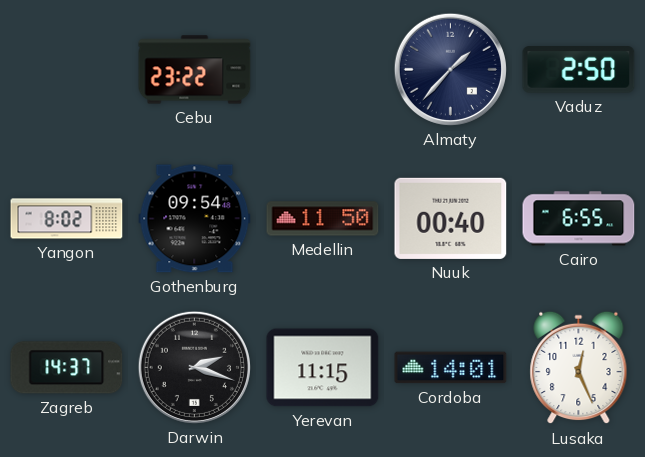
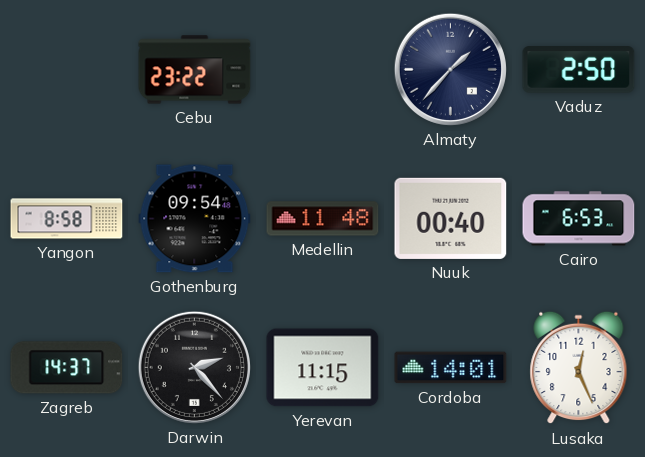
Yangon: 8:02 -> 8:58 (67, 219)
Medellin: 11:50 -> 11:48 (323, 219)
Cairo: 6:55 -> 6:53 (579, 219)
Darwin: 2:18 -> 2:23 (194, 367)
